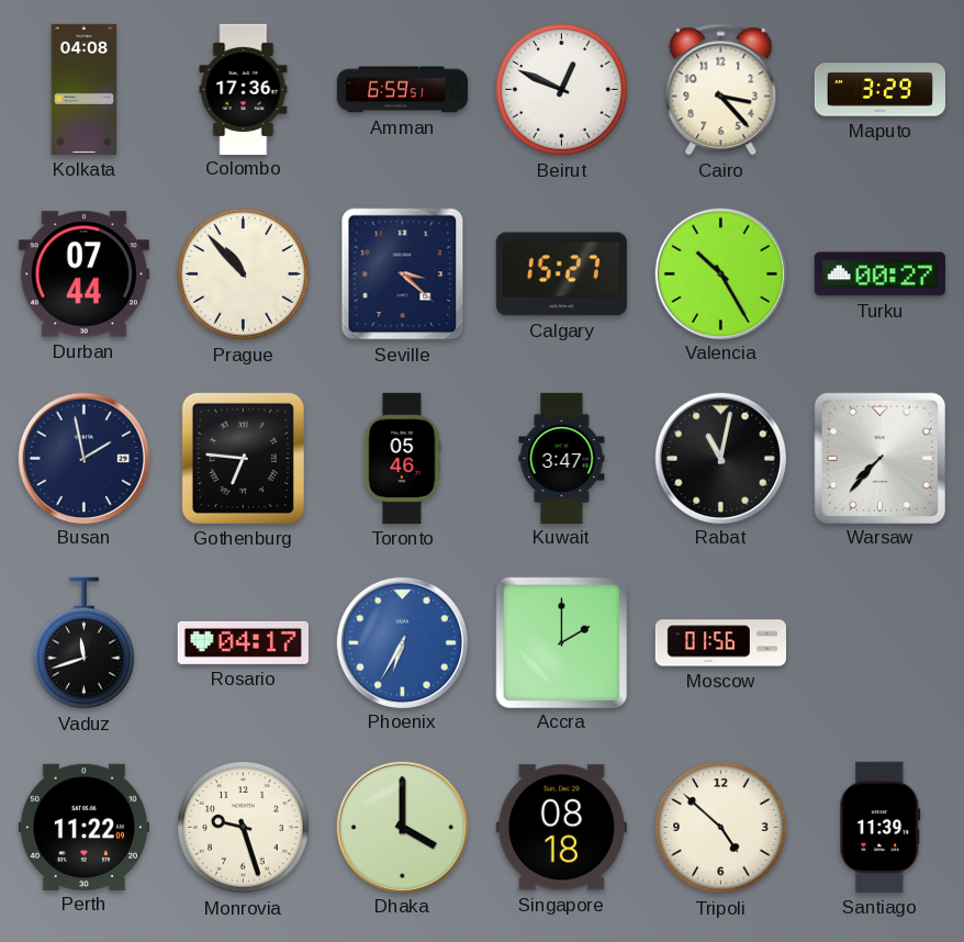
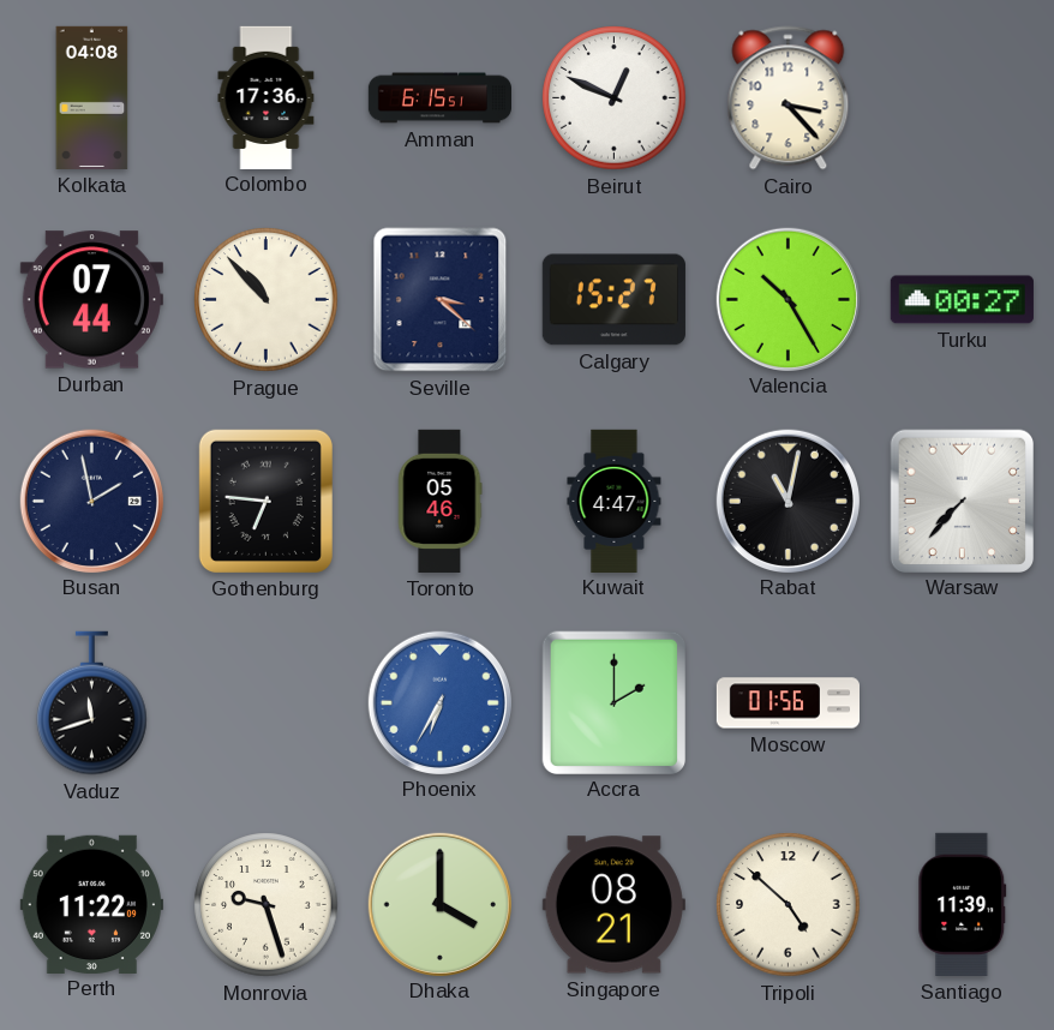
Amman: 6:59 -> 6:15 (439, 98)
Maputo: 3:29 -> none (879, 90)
Kuwait: 3:47 -> 4:47 (615, 501)
Rosario: 04:17 -> none (243, 642)
Singapore: 08:18 -> 08:21 (613, 905)
